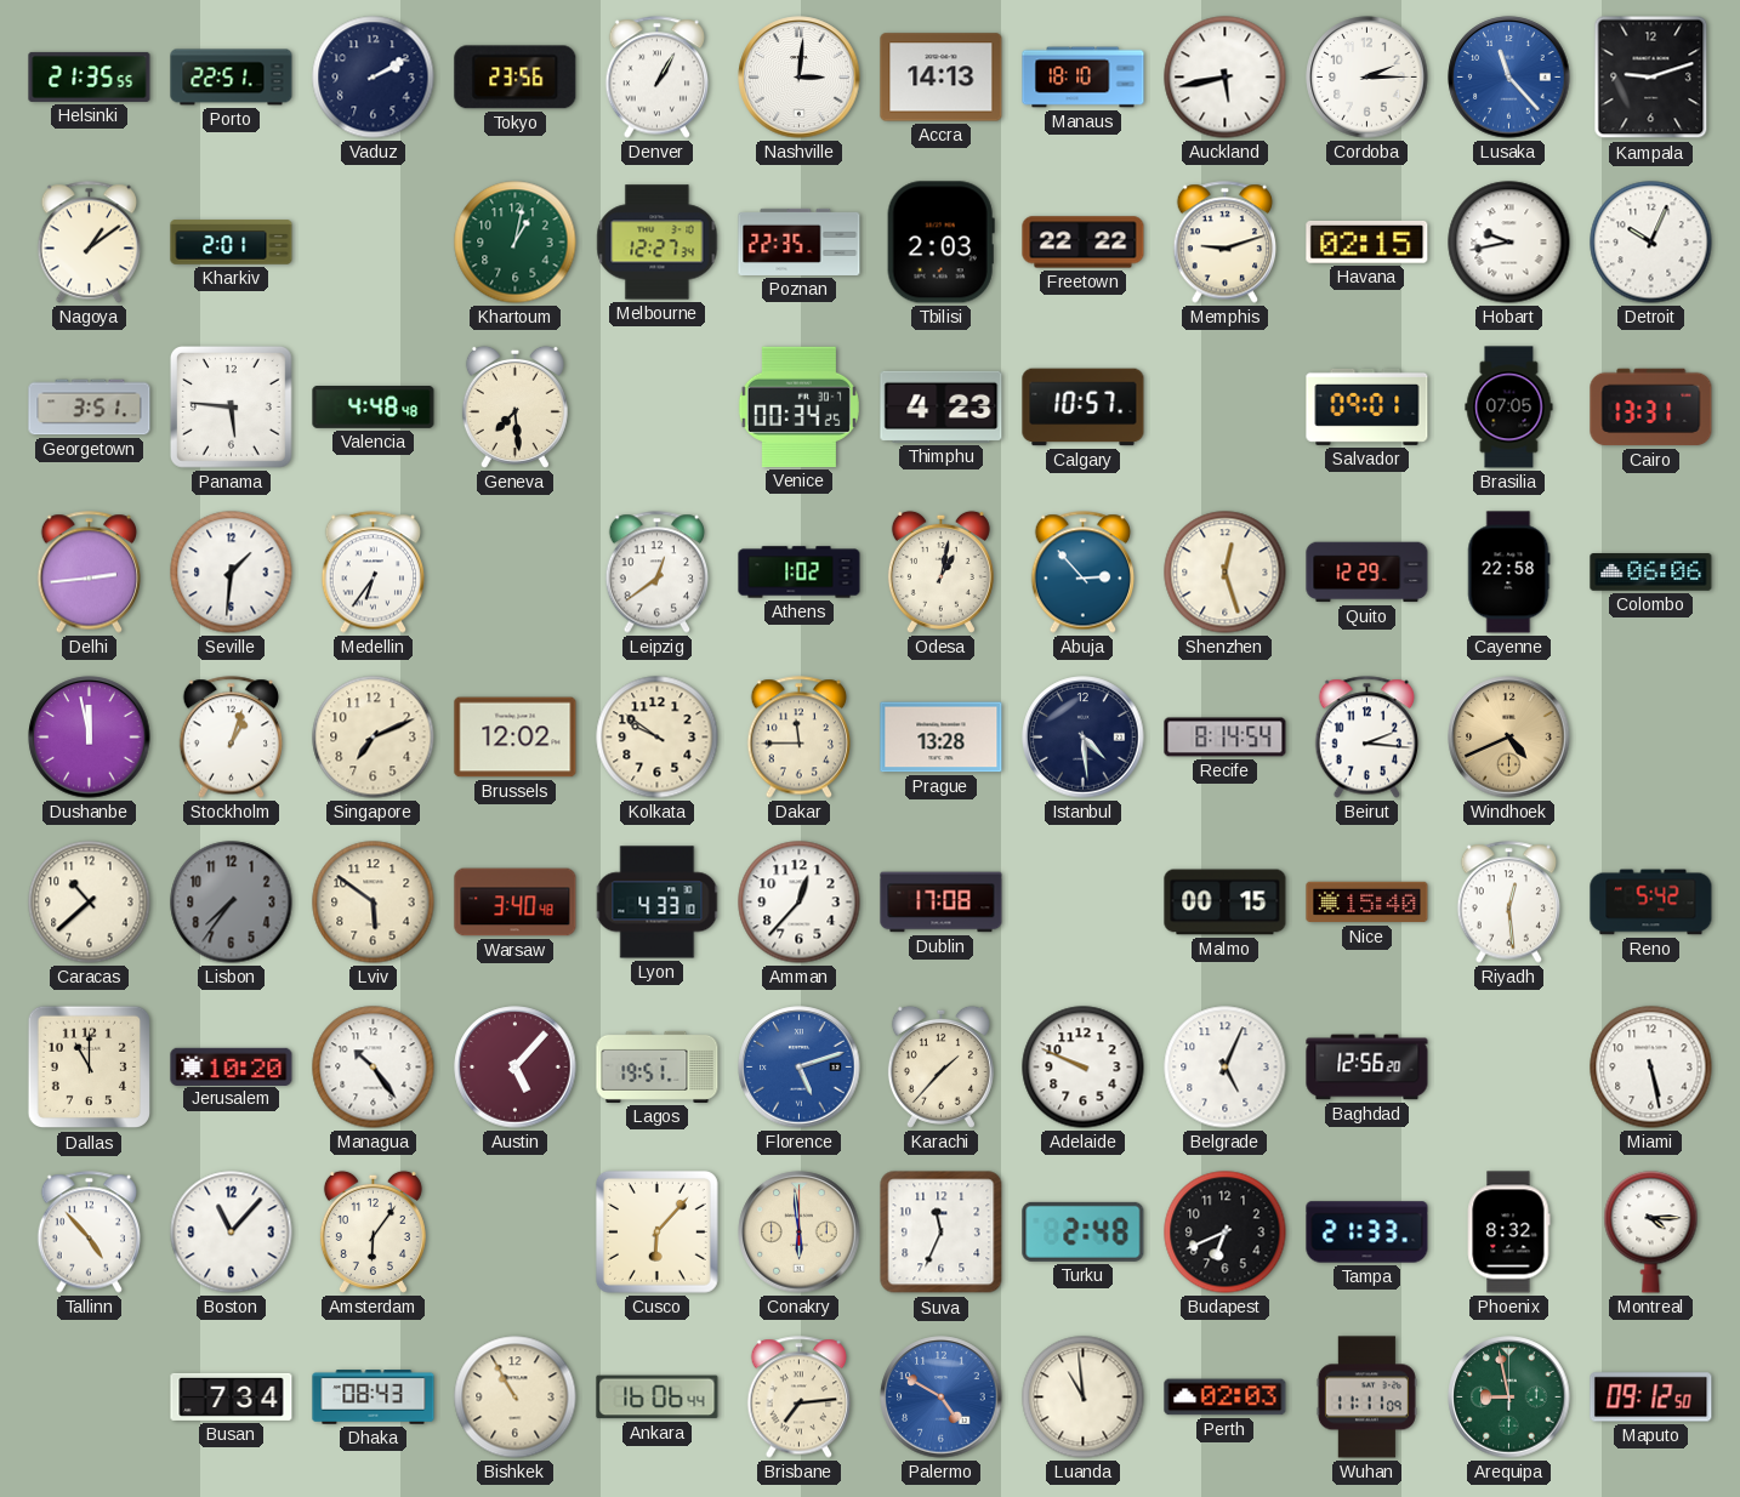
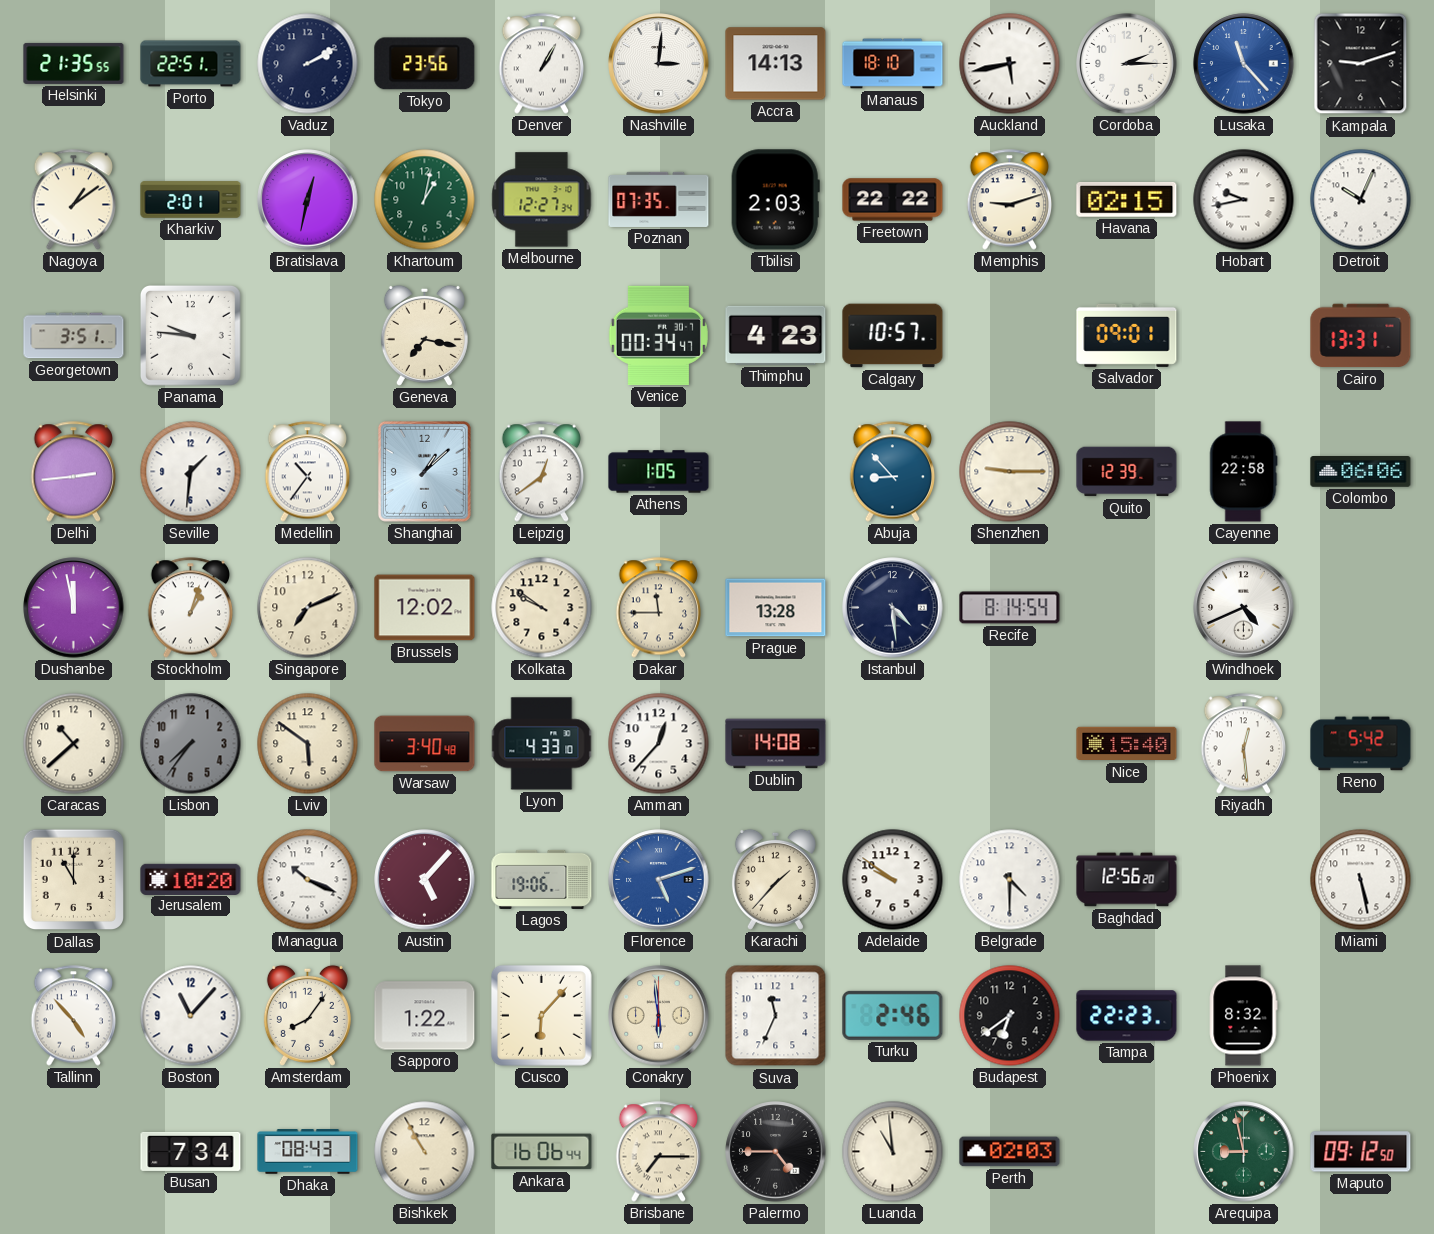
Bratislava: none -> 12:32 (308, 200)
Poznan: 22:35 -> 07:35 (659, 199)
Panama: 5:46 -> 9:46 (190, 335)
Valencia: 4:48 -> none (374, 408)
Geneva: 7:29 -> 7:17 (424, 335)
Venice: 00:34:25 -> 00:34:47 (658, 335)
Brasilia: 07:05 -> none (1509, 408)
Medellin: 6:36 -> 10:36 (308, 472)
Shanghai: none -> 1:08 (424, 471)
Athens: 1:02 -> 1:05 (659, 472)
Odesa: 1:02 -> none (940, 571)
Abuja: 2:53 -> 8:53 (893, 472)
Shenzhen: 12:27 -> 9:15 (1010, 472)
Quito: 12:29 -> 12:39 (1127, 472)
Beirut: 2:16 -> none (1367, 738)
Windhoek dial: champagne -> white (1244, 608)
Dublin: 17:08 -> 14:08 (776, 744)
Malmo: 00:15 -> none (1226, 903)
Managua: 10:24 -> 10:19 (308, 880)
Lagos: 19:51 -> 19:06 (542, 879)
Adelaide: 9:49 -> 9:51 (893, 880)
Belgrade: 5:04 -> 4:30 (1010, 880)
Amsterdam: 6:06 -> 8:06 (307, 1015)
Sapporo: none -> 1:22 (425, 1016)
Turku: 2:48 -> 2:46 (893, 1015)
Budapest: 6:41 -> 6:39 (1010, 1016)
Tampa: 21:33 -> 22:23 (1127, 1016)
Montreal: 4:15 -> none (1651, 1233)
Brisbane: 7:14 -> 7:15 (659, 1152)
Palermo: 4:50 -> 4:45 (776, 1152)
Palermo dial: blue -> black (776, 1152)
Wuhan: 11:11 -> none (1366, 1398)
